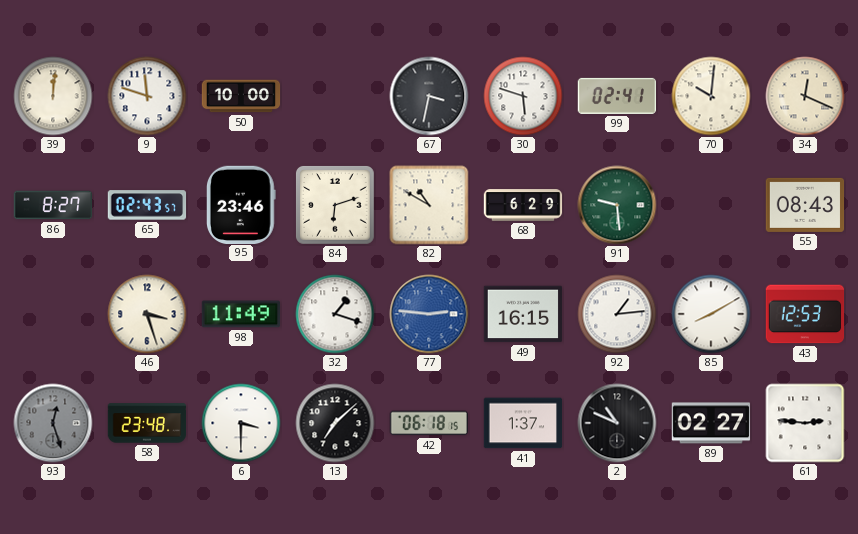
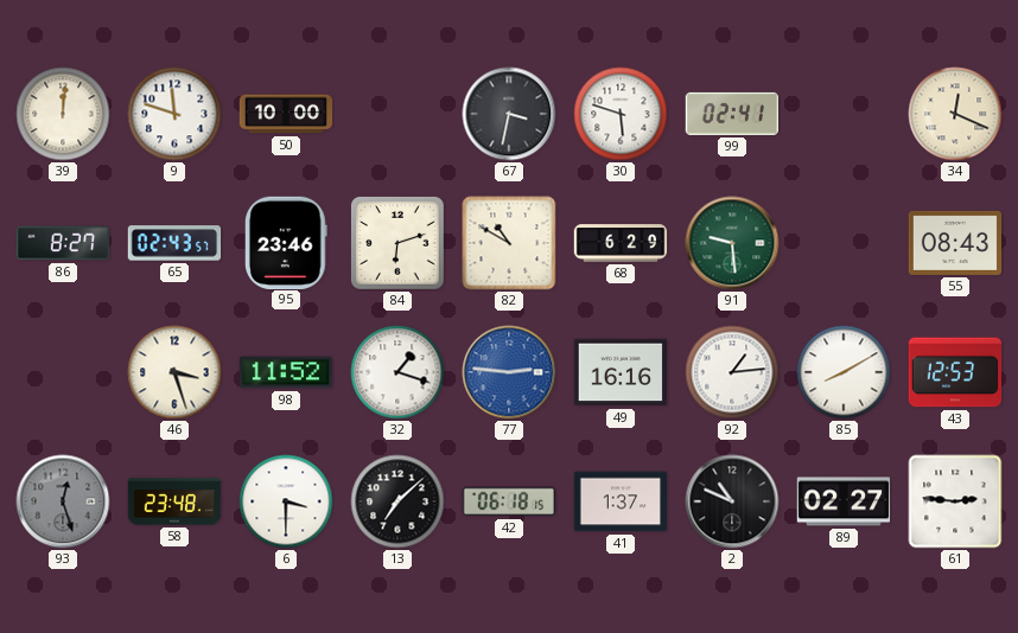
70: 10:01 -> none (711, 96)
98: 11:49 -> 11:52 (286, 372)
49: 16:15 -> 16:16 (621, 372)
